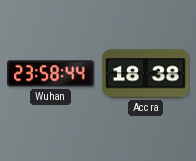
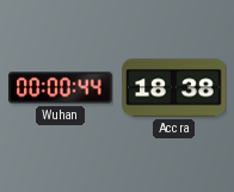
Wuhan: 23:58 -> 00:00 (61, 88)
